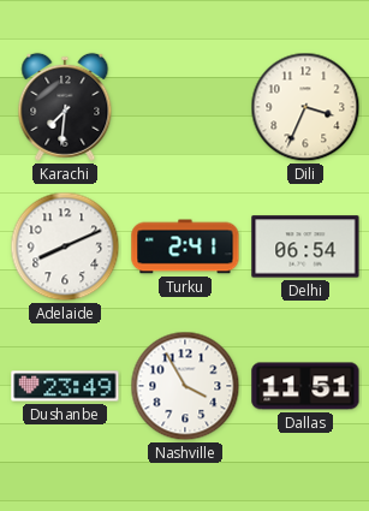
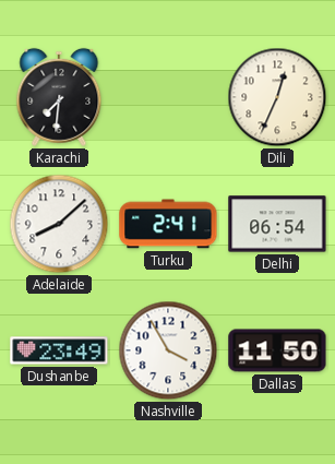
Dili: 3:34 -> 12:34 (277, 97)
Adelaide: 8:11 -> 8:08 (59, 224)
Dallas: 11:51 -> 11:50 (277, 350)
